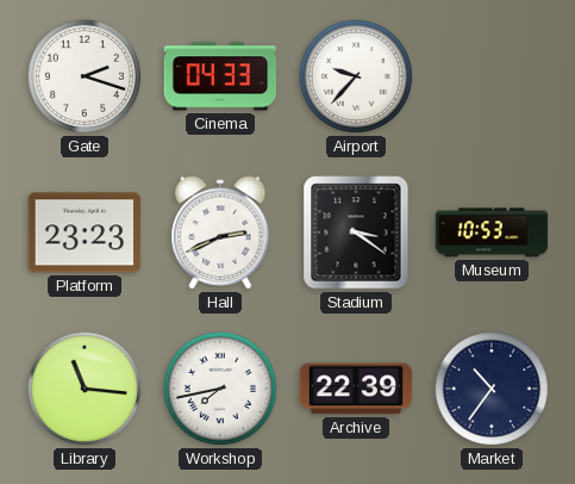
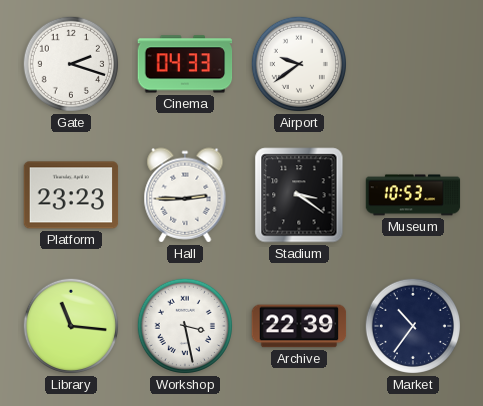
Airport: 9:37 -> 9:39 (299, 64)
Hall: 2:41 -> 2:45 (185, 195)
Workshop: 7:43 -> 3:28 (185, 326)
